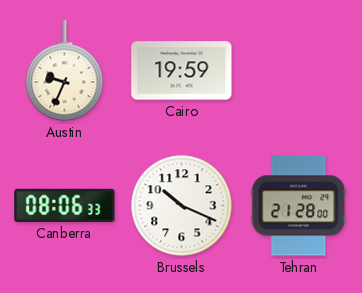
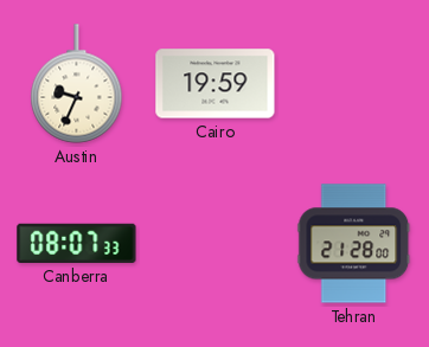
Canberra: 08:06 -> 08:07 (77, 243)
Brussels: 10:19 -> none (182, 206)
